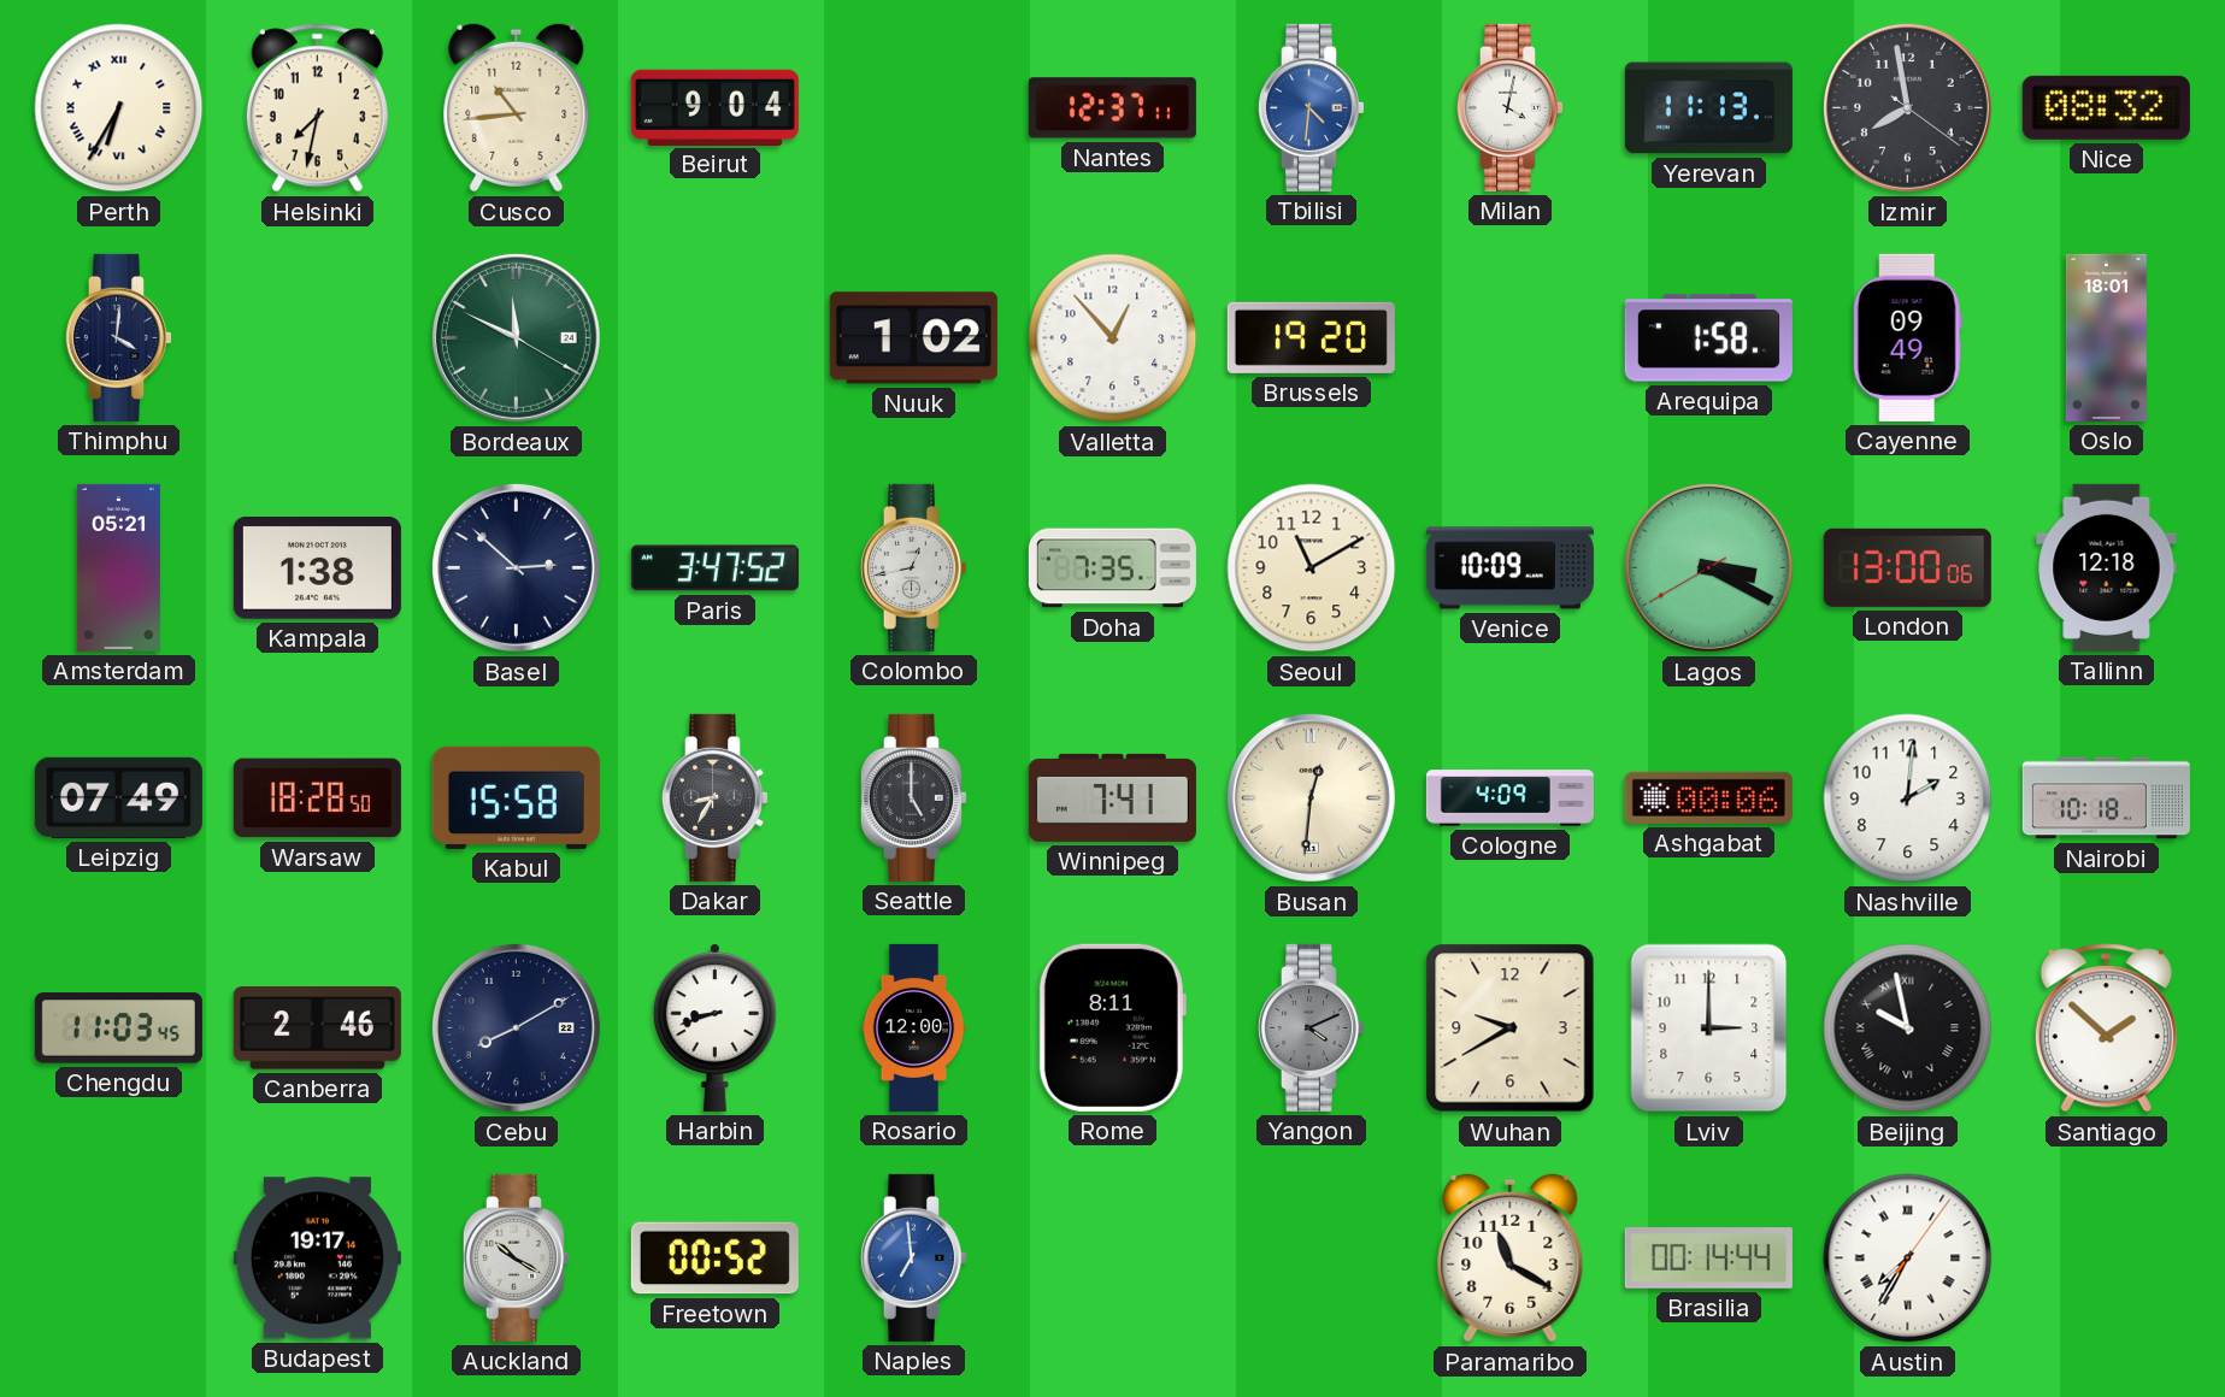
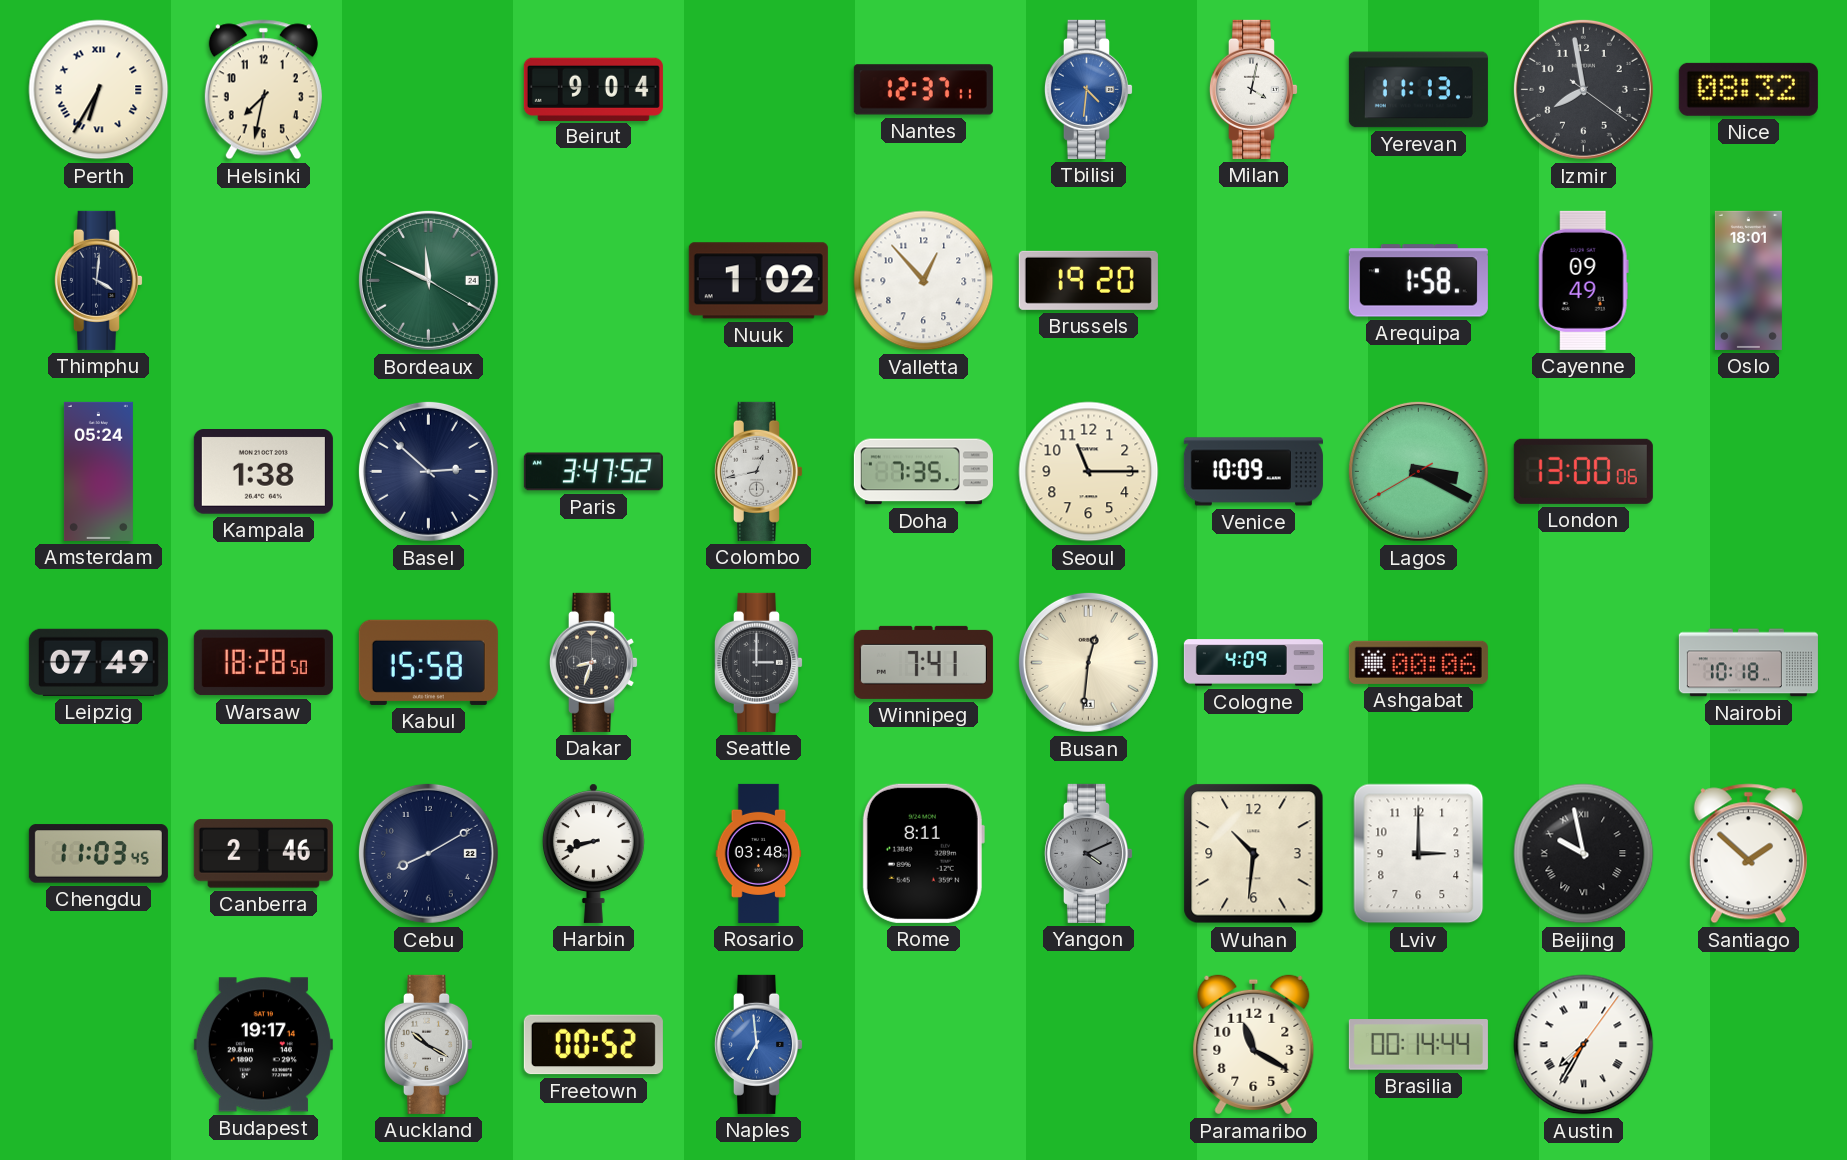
Cusco: 10:44 -> none (517, 108)
Amsterdam: 05:21 -> 05:24 (98, 471)
Seoul: 11:10 -> 11:15 (1089, 472)
Tallinn: 12:18 -> none (2107, 567)
Dakar: 8:35 -> 8:33 (593, 662)
Seattle: 5:00 -> 3:00 (758, 662)
Nashville: 2:01 -> none (1908, 798)
Rosario: 12:00 -> 03:48 (759, 853)
Wuhan: 9:40 -> 10:31 (1254, 854)
